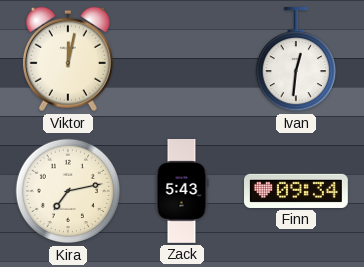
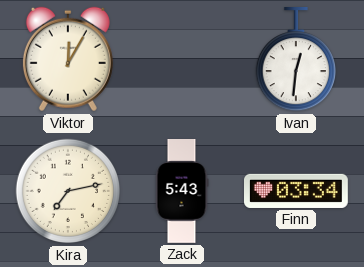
Viktor: 12:02 -> 12:05 (68, 59)
Finn: 09:34 -> 03:34 (297, 191)
